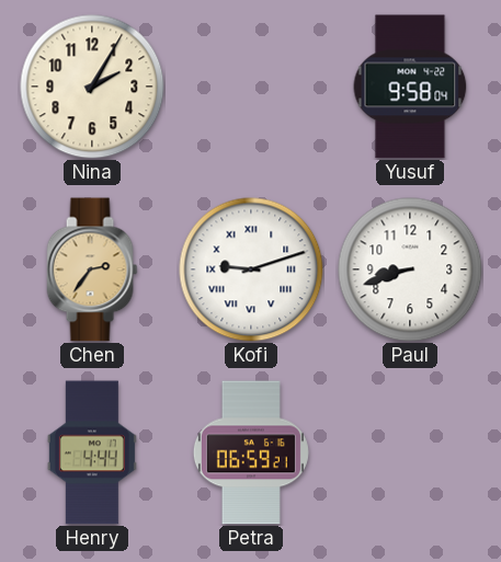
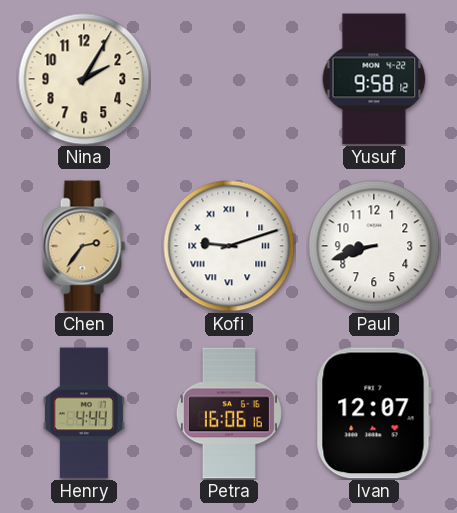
Yusuf: 9:58:04 -> 9:58:12 (374, 79)
Petra: 06:59 -> 16:06 (229, 413)
Ivan: none -> 12:07 (374, 413)
